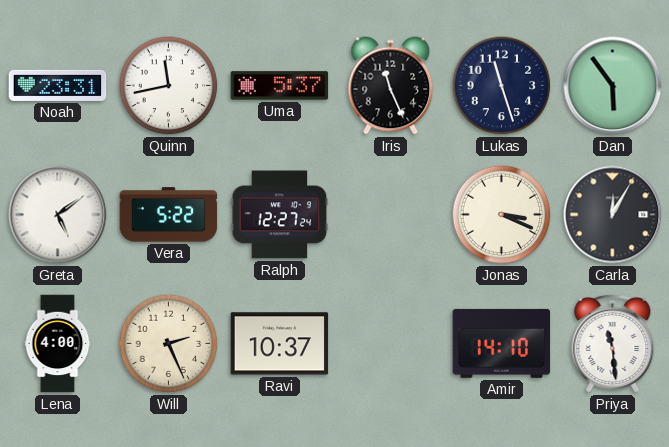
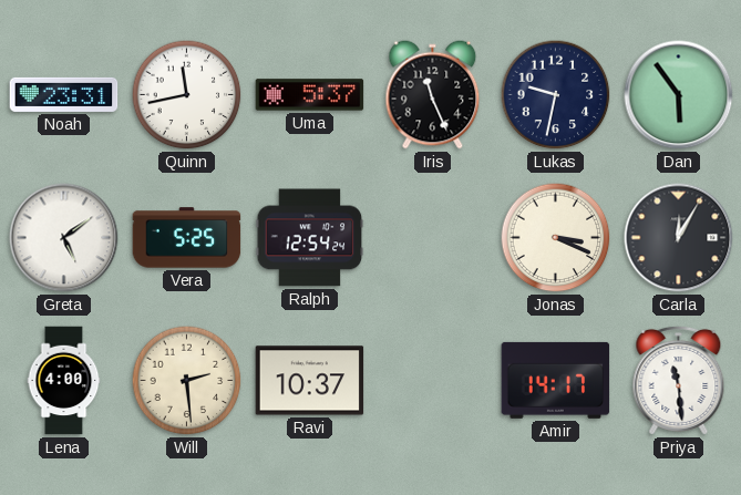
Lukas: 11:27 -> 9:32 (556, 95)
Vera: 5:22 -> 5:25 (187, 238)
Ralph: 12:27 -> 12:54 (310, 238)
Will: 2:26 -> 2:29 (187, 381)
Amir: 14:10 -> 14:17 (556, 380)
